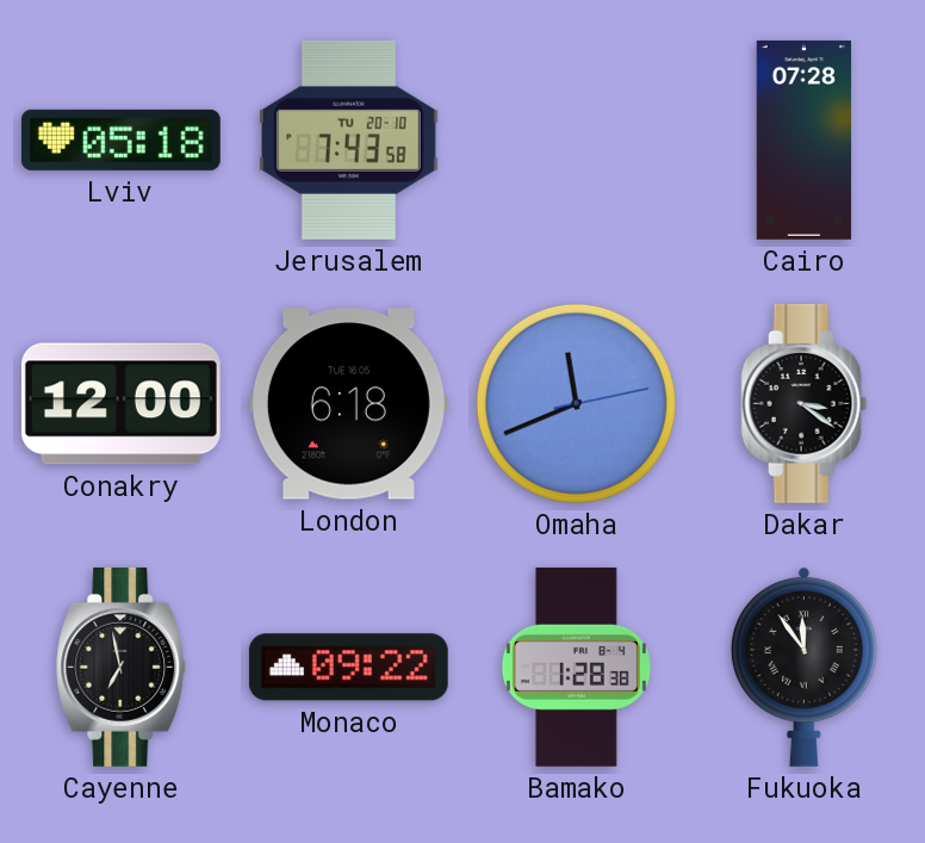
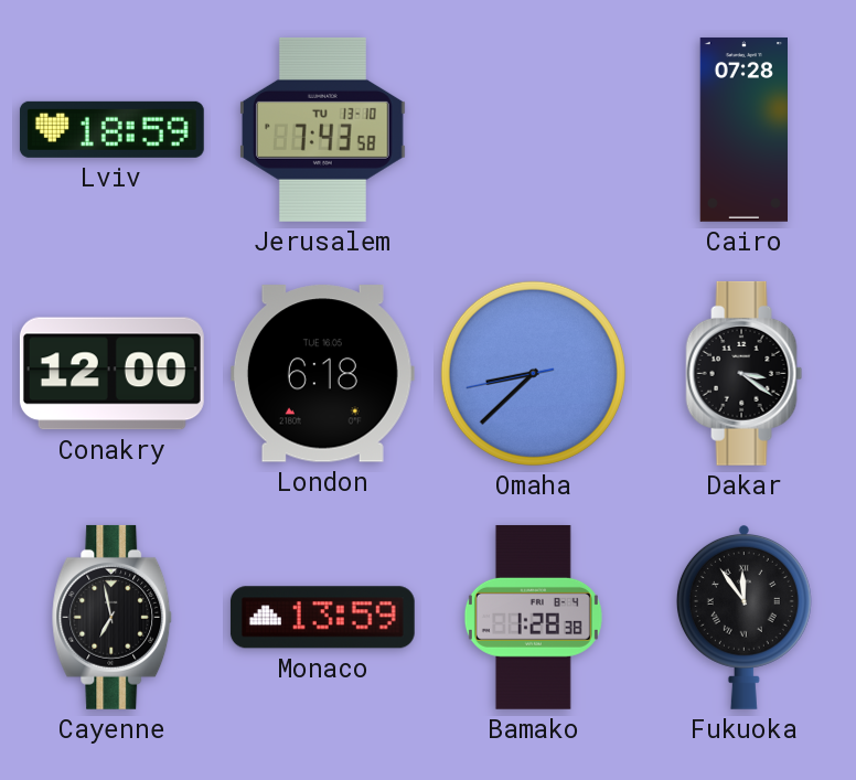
Lviv: 05:18 -> 18:59 (111, 129)
Jerusalem date: TU 20-10 -> TU 13-10 (322, 129)
Omaha: 11:41 -> 8:37 (533, 373)
Monaco: 09:22 -> 13:59 (322, 618)
